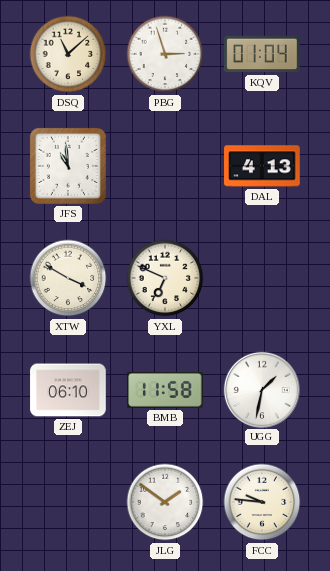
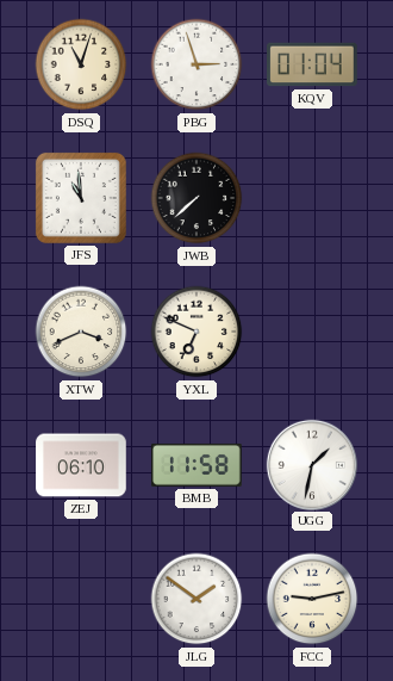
DSQ: 11:08 -> 11:03 (81, 64)
JWB: none -> 7:38 (196, 198)
DAL: 4:13 -> none (262, 166)
XTW: 3:50 -> 3:41 (81, 332)
FCC: 9:46 -> 9:13 (312, 599)
